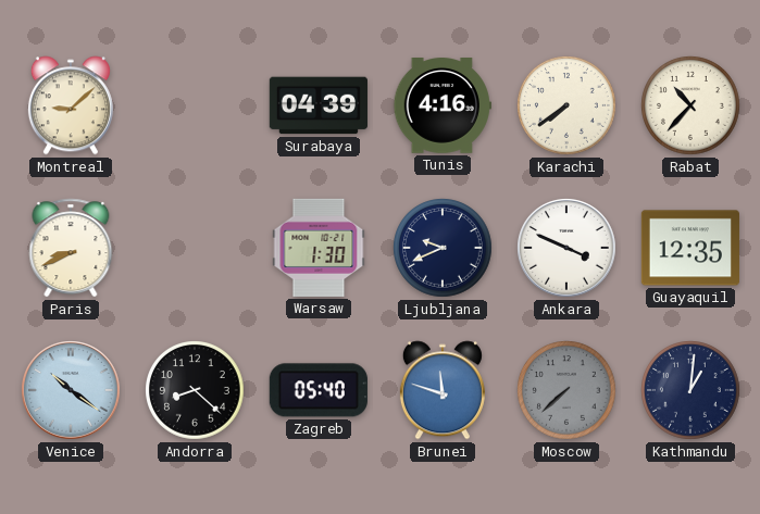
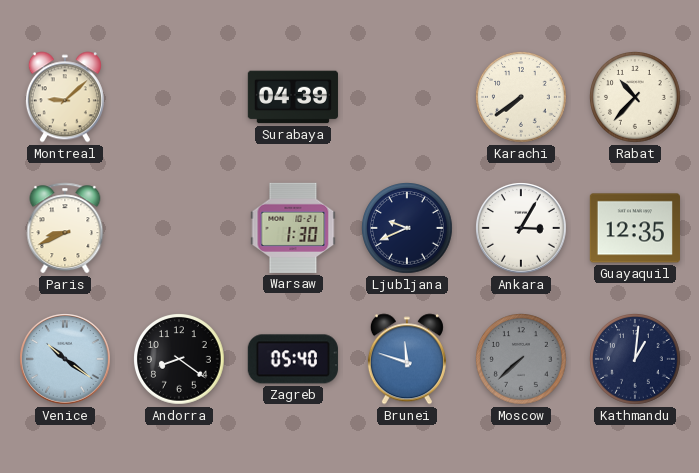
Tunis: 4:16 -> none (443, 106)
Ankara: 3:49 -> 3:05 (522, 229)
Andorra: 8:22 -> 8:21 (179, 359)
